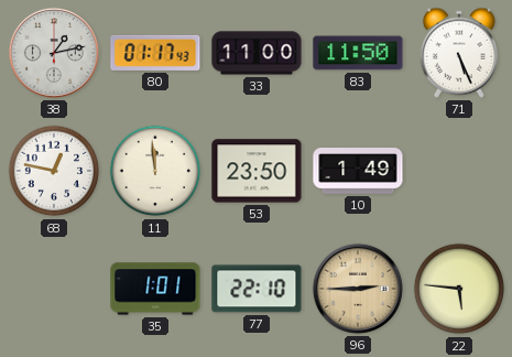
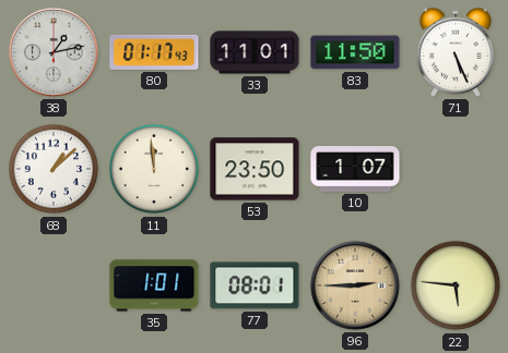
33: 11:00 -> 11:01 (255, 52)
68: 12:47 -> 1:08 (54, 169)
10: 1:49 -> 1:07 (355, 169)
77: 22:10 -> 08:01 (255, 285)
